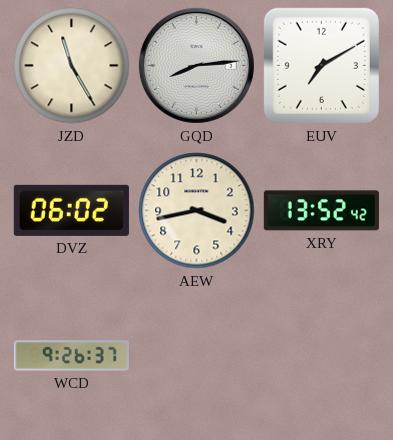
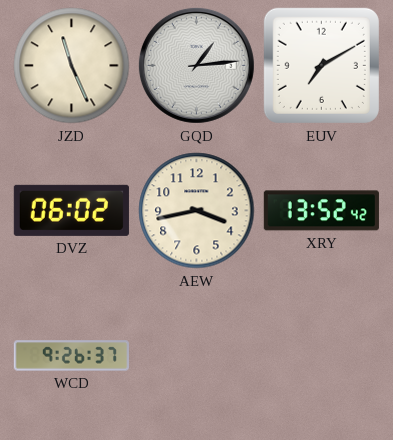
JZD: 11:25 -> 11:26 (72, 66)
GQD: 8:14 -> 1:14 (196, 65)
